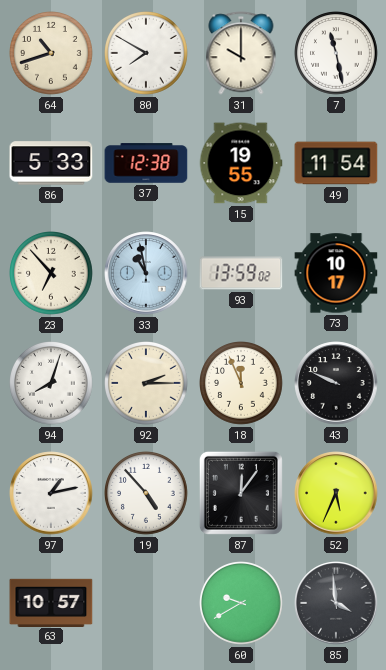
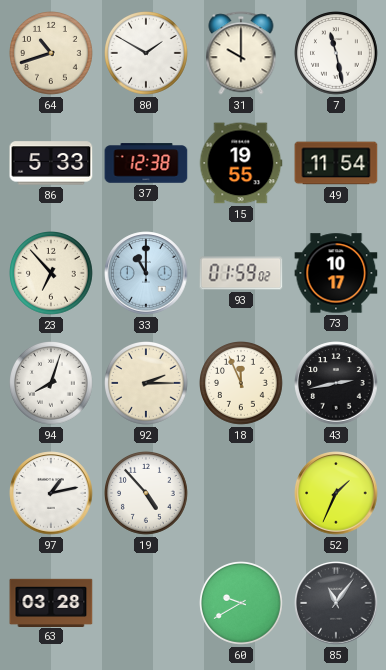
80: 7:50 -> 1:50 (147, 54)
33: 10:58 -> 11:00 (146, 273)
93: 13:59 -> 01:59 (241, 273)
43: 9:49 -> 2:43 (336, 383)
87: 12:06 -> none (241, 493)
52: 5:34 -> 1:34 (336, 493)
63: 10:57 -> 03:28 (51, 602)
85: 3:59 -> 11:06 (336, 603)
